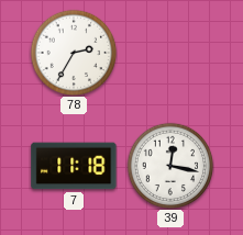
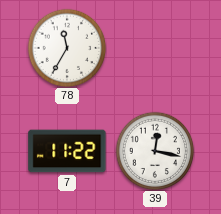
78: 2:35 -> 11:35 (67, 48)
7: 11:18 -> 11:22 (67, 151)
